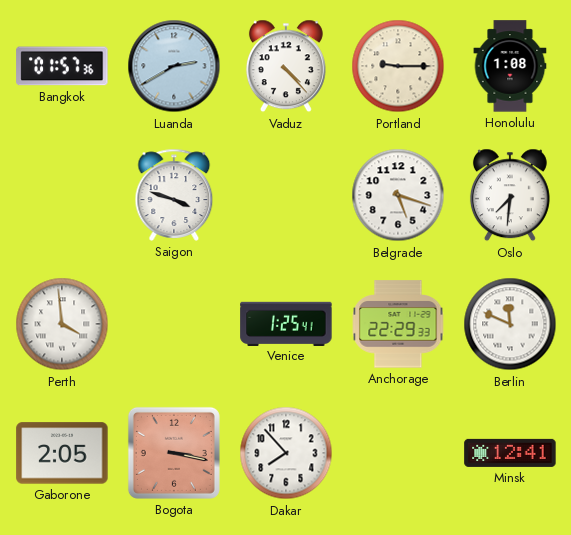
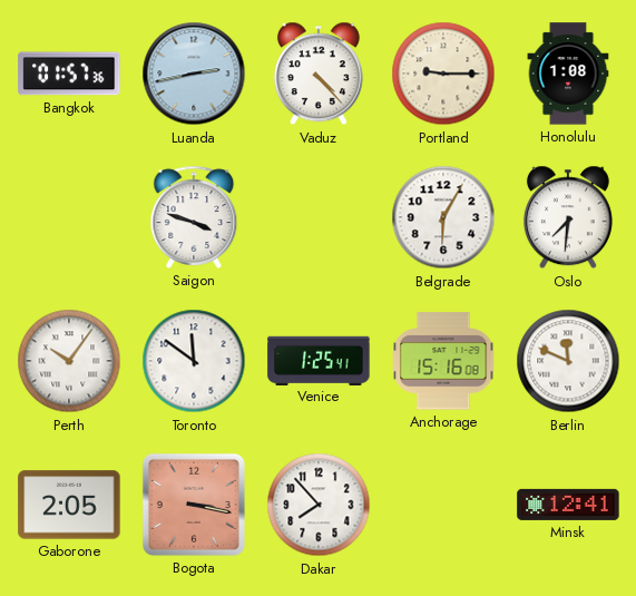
Luanda: 2:40 -> 2:43 (194, 74)
Belgrade: 5:18 -> 6:05 (443, 217)
Perth: 3:59 -> 10:06 (69, 361)
Toronto: none -> 11:51 (194, 361)
Anchorage: 22:29 -> 15:16 (443, 361)
